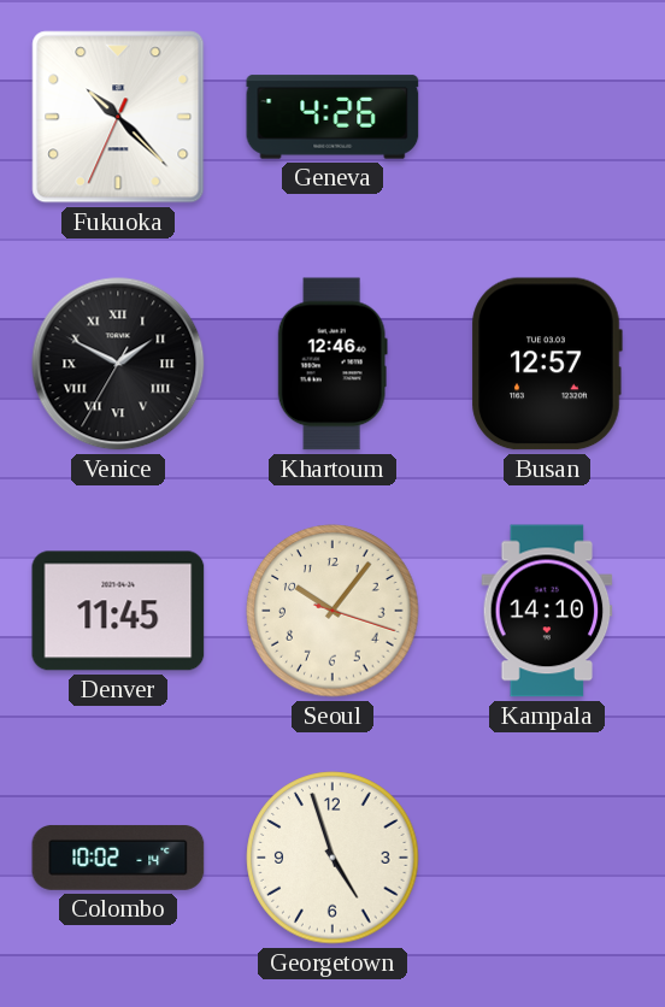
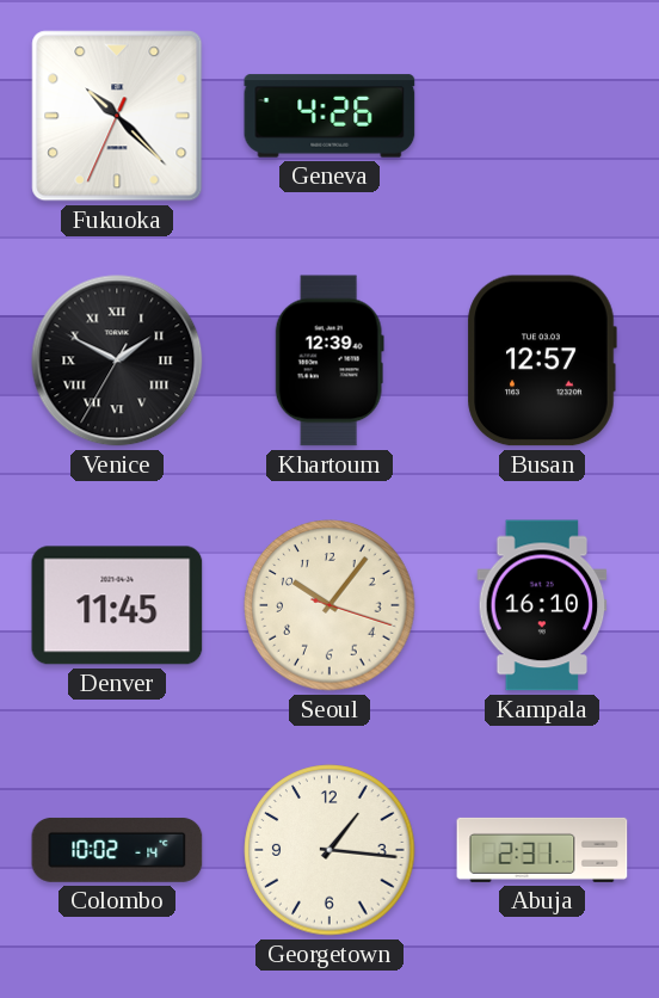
Khartoum: 12:46 -> 12:39 (329, 361)
Kampala: 14:10 -> 16:10 (542, 605)
Georgetown: 4:57 -> 1:16 (329, 850)
Abuja: none -> 2:31 (542, 850)
